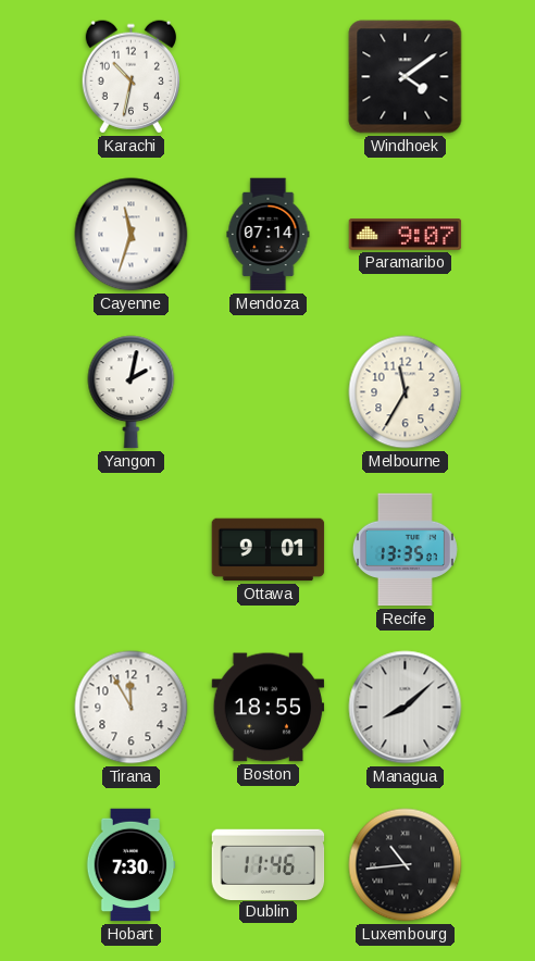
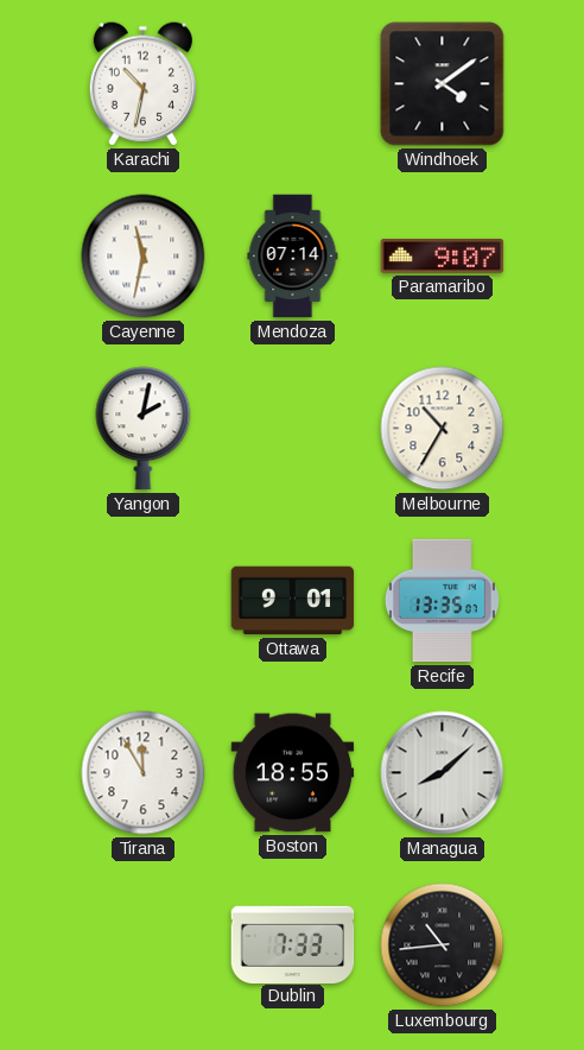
Cayenne: 11:33 -> 11:32 (144, 257)
Melbourne: 11:35 -> 10:35 (443, 429)
Hobart: 7:30 -> none (130, 865)
Dublin: 11:46 -> 7:33 (293, 944)
